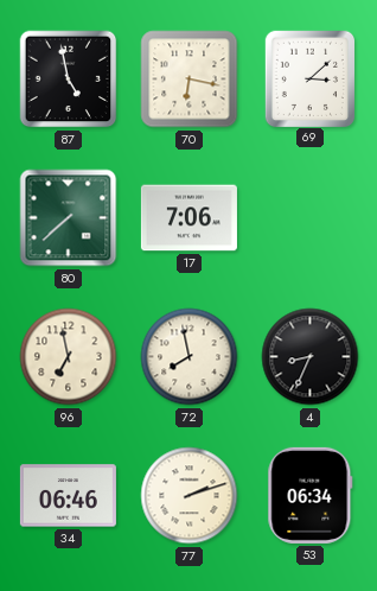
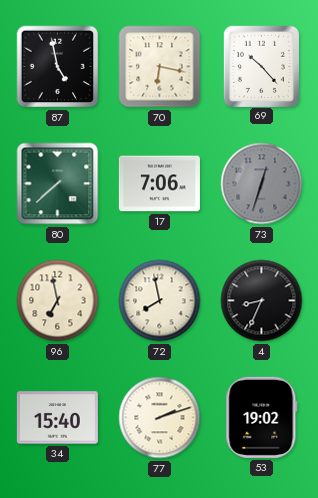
69: 3:08 -> 10:23 (261, 66)
73: none -> 12:33 (262, 184)
34: 06:46 -> 15:40 (57, 418)
53: 06:34 -> 19:02 (262, 417)
